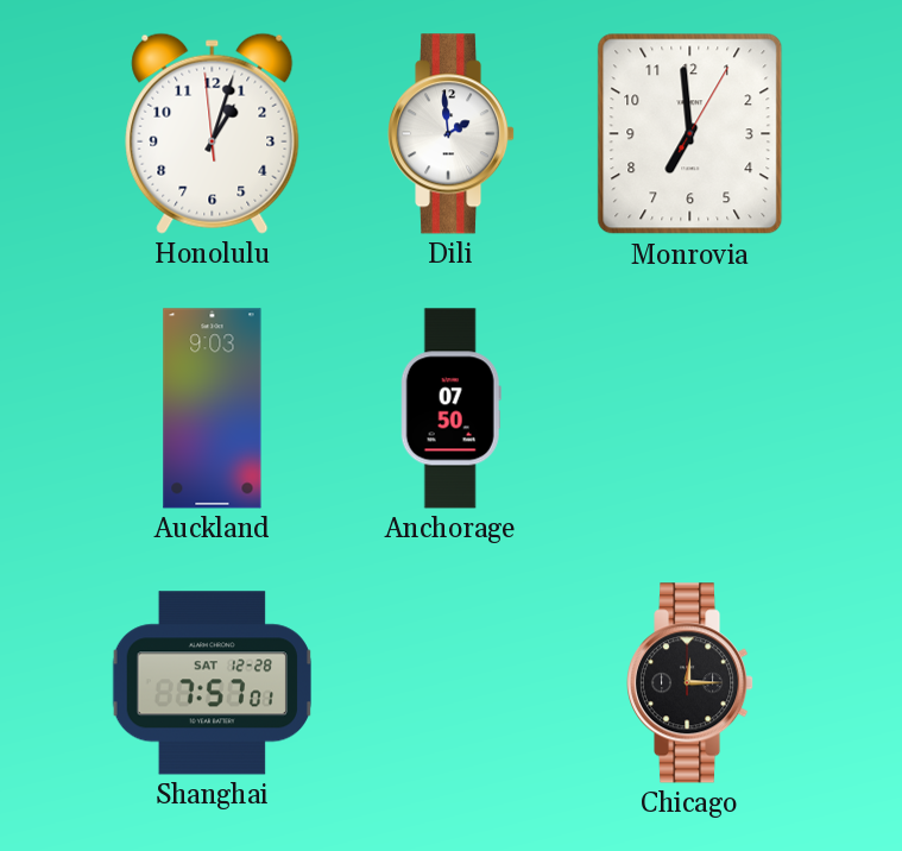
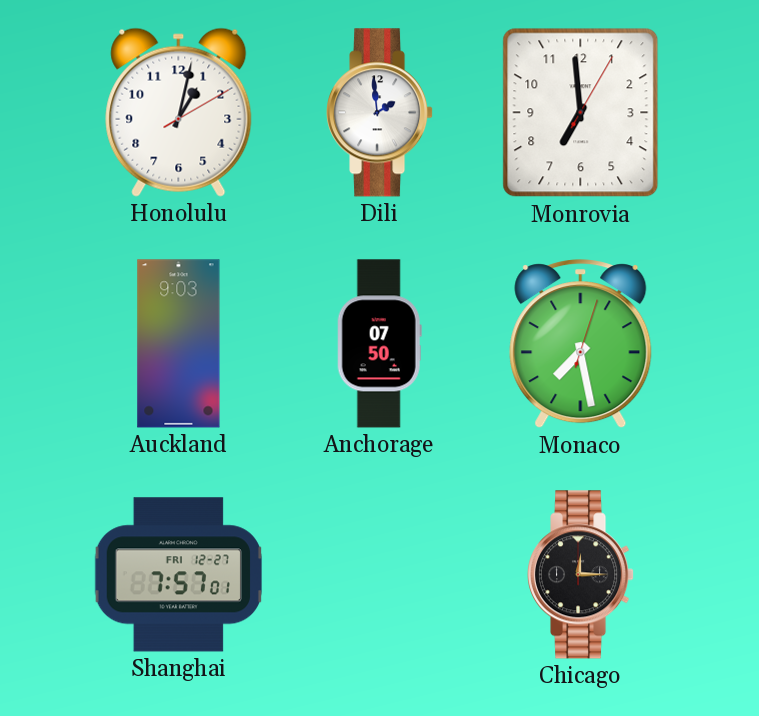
Honolulu: 1:02:59 -> 1:02:10 (179, 112)
Monaco: none -> 7:28 (581, 344)
Shanghai date: SAT 12-28 -> FRI 12-27 (178, 575)
